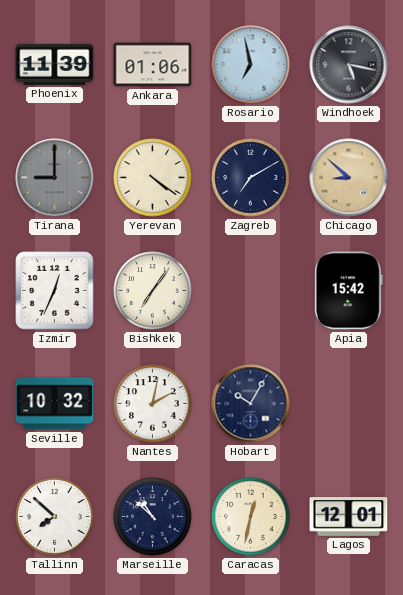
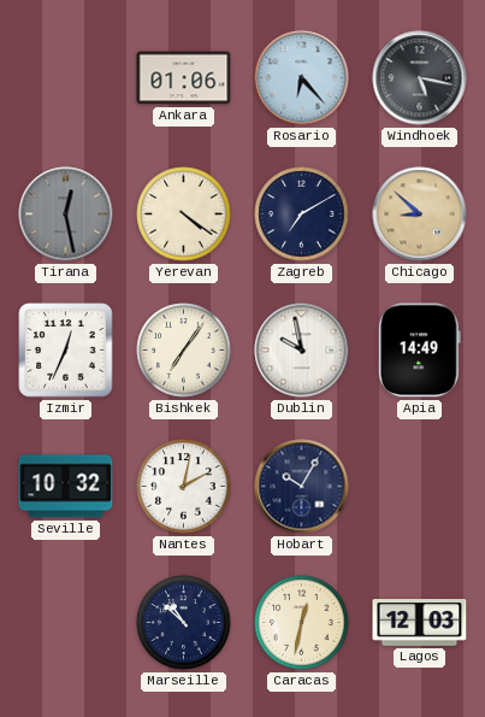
Phoenix: 11:39 -> none (55, 64)
Rosario: 6:58 -> 6:23 (302, 78)
Tirana: 9:00 -> 12:28 (66, 214)
Dublin: none -> 9:58 (302, 351)
Apia: 15:42 -> 14:49 (419, 351)
Tallinn: 7:52 -> none (55, 517)
Lagos: 12:01 -> 12:03 (420, 623)
